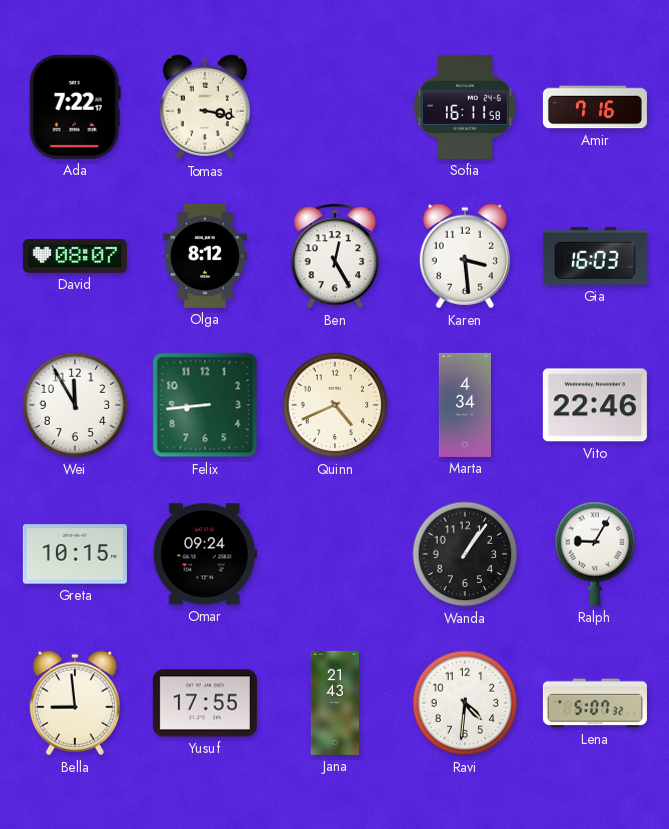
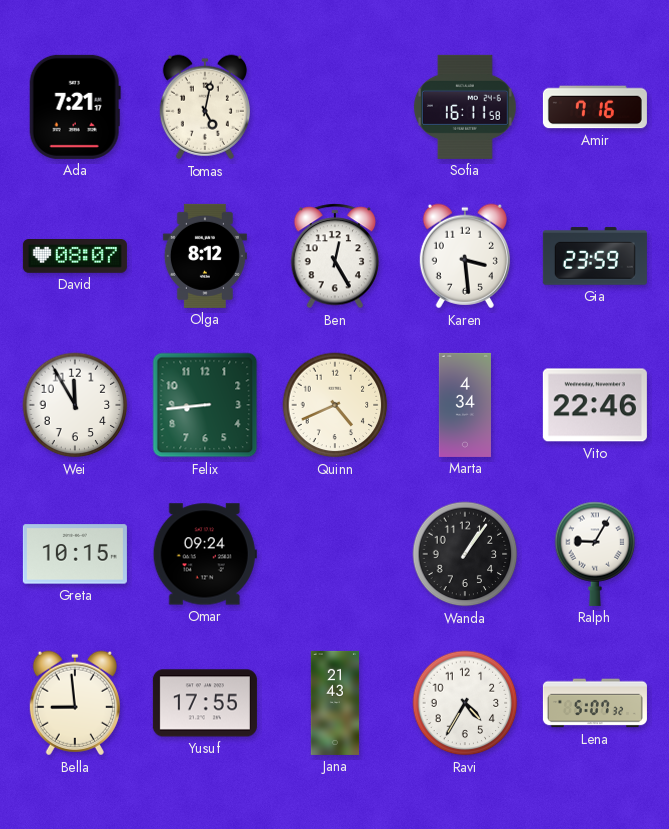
Ada: 7:22 -> 7:21 (75, 107)
Tomas: 3:17 -> 5:02 (205, 107)
Gia: 16:03 -> 23:59 (595, 256)
Ravi: 4:31 -> 4:35 (465, 703)
